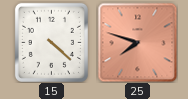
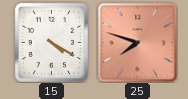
15: 4:22 -> 4:20 (51, 42)
